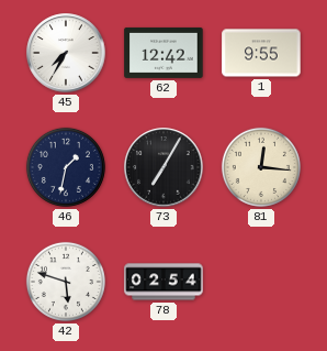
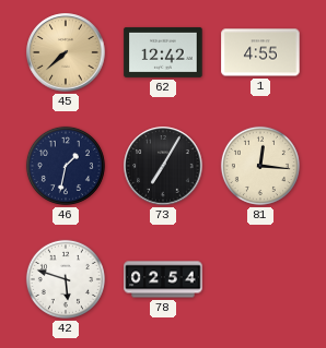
45: 7:35 -> 7:38 (66, 52)
45 dial: white -> champagne (66, 52)
1: 9:55 -> 4:55 (260, 52)
